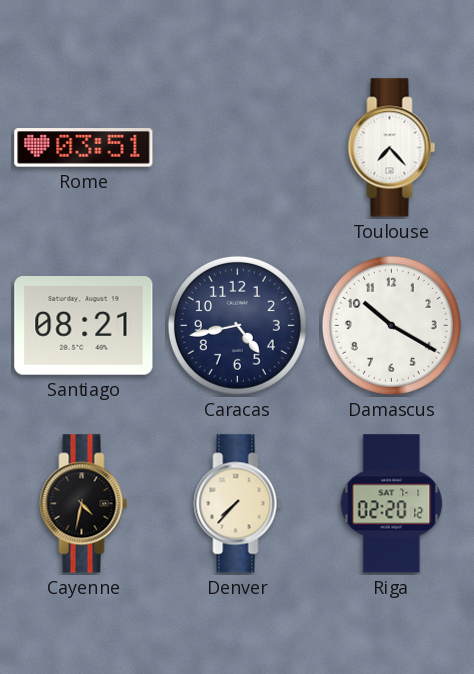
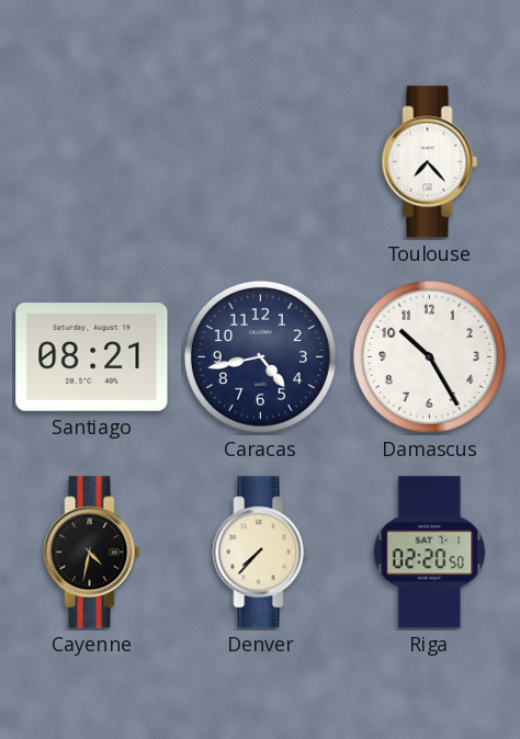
Rome: 03:51 -> none (84, 148)
Damascus: 10:20 -> 10:25 (429, 356)
Riga: 02:20:12 -> 02:20:50 (430, 553)
